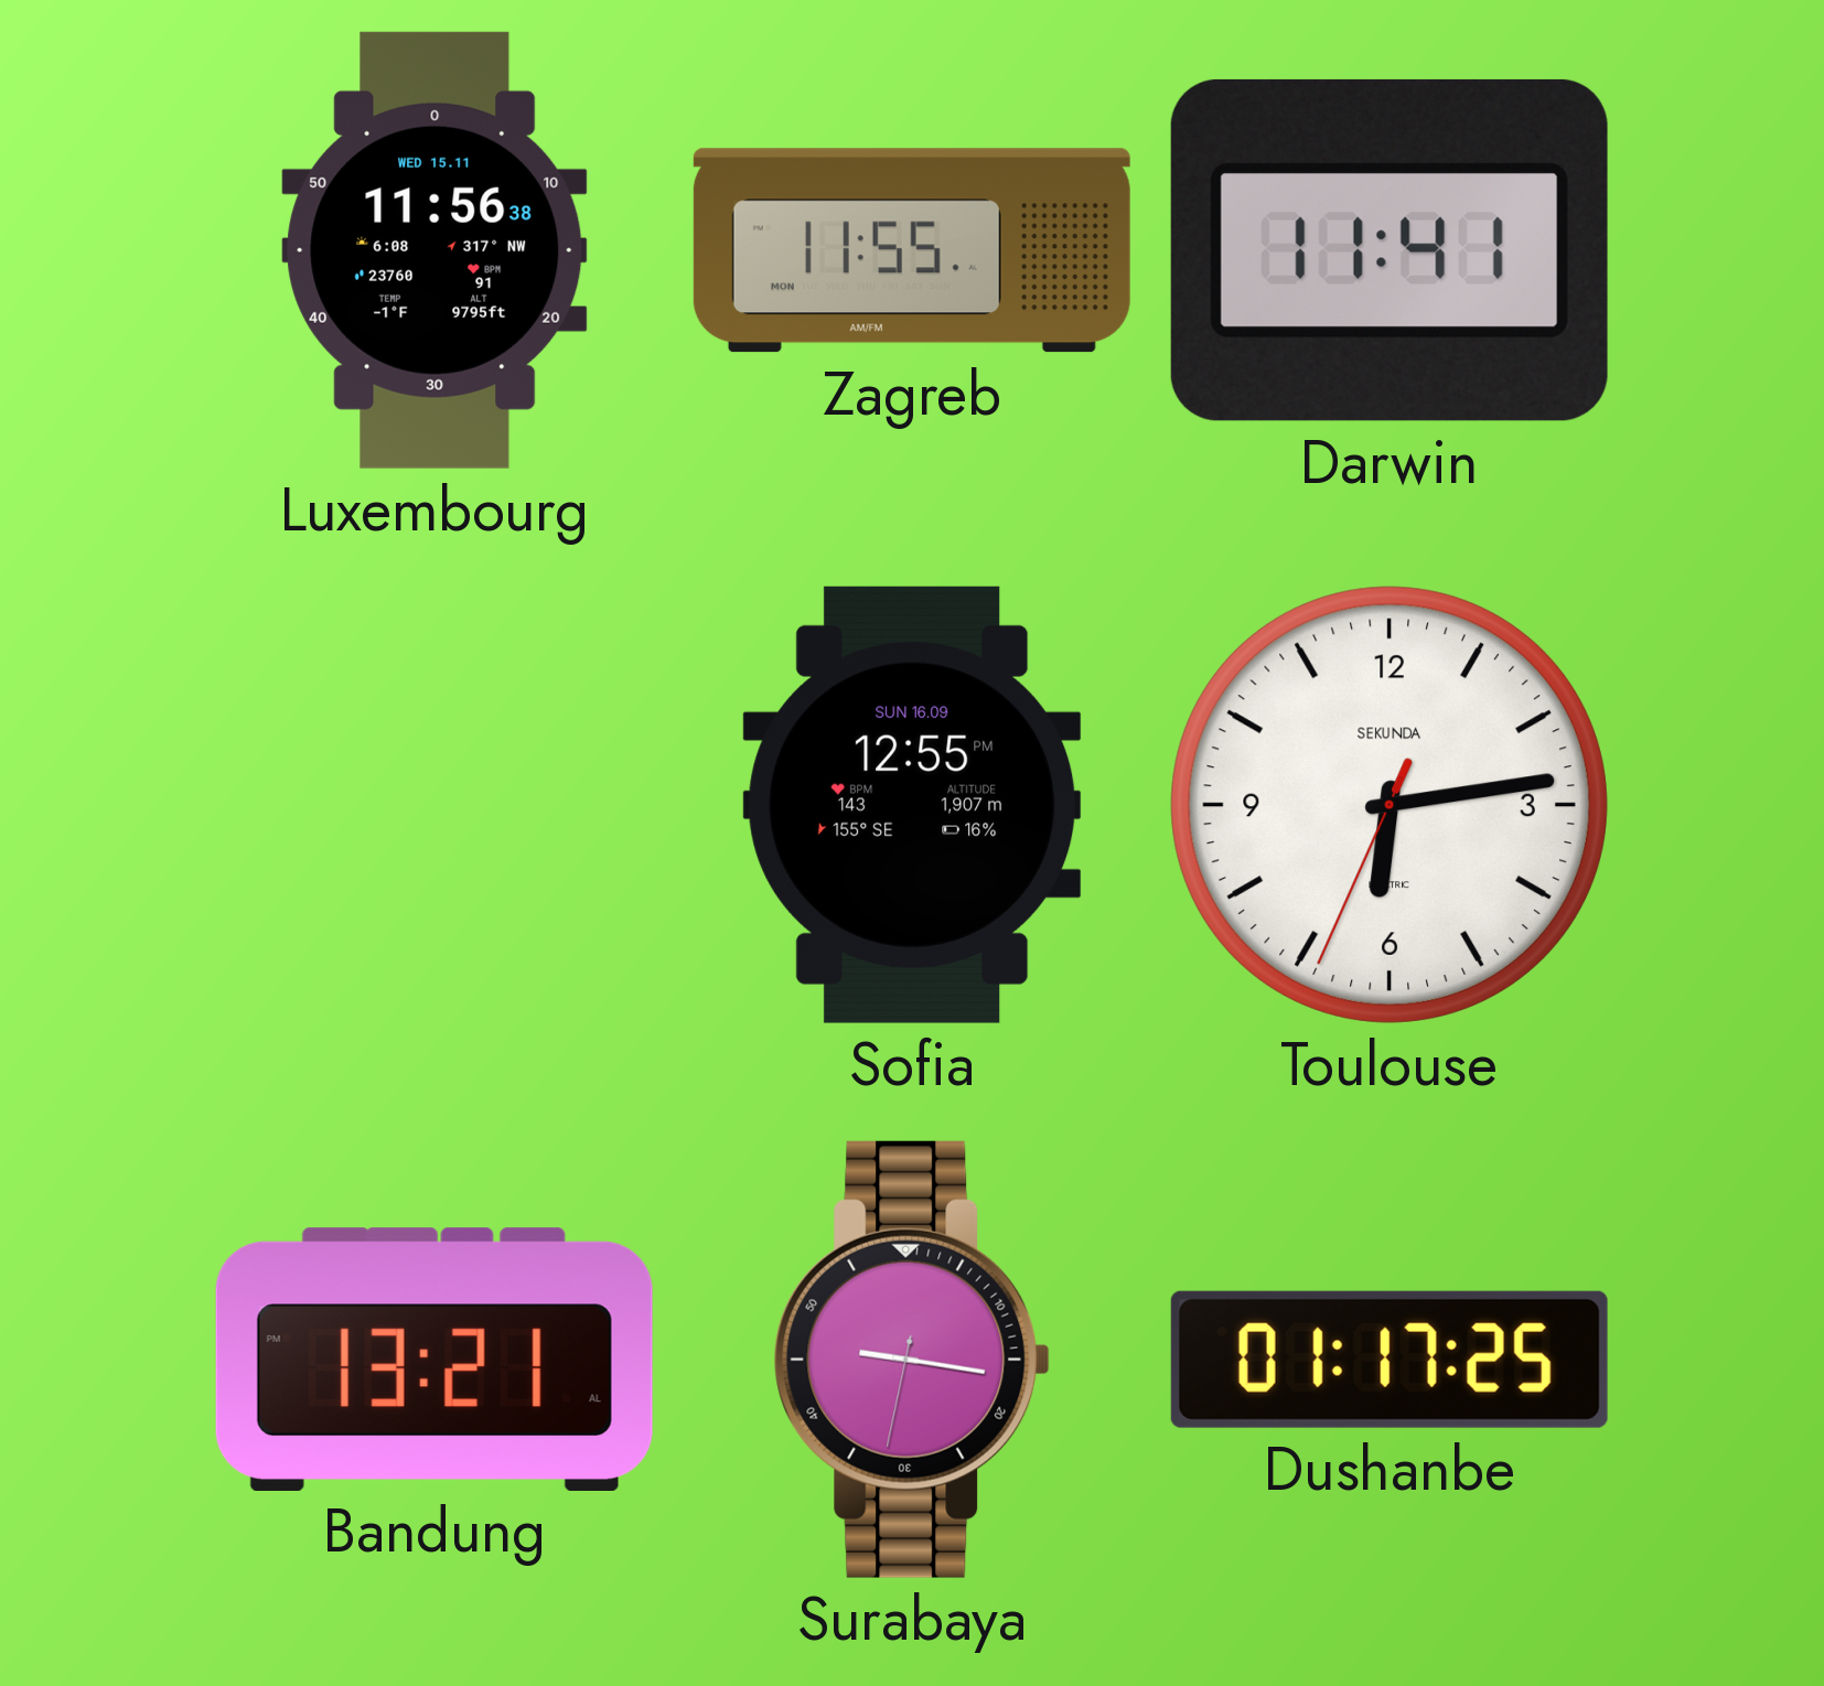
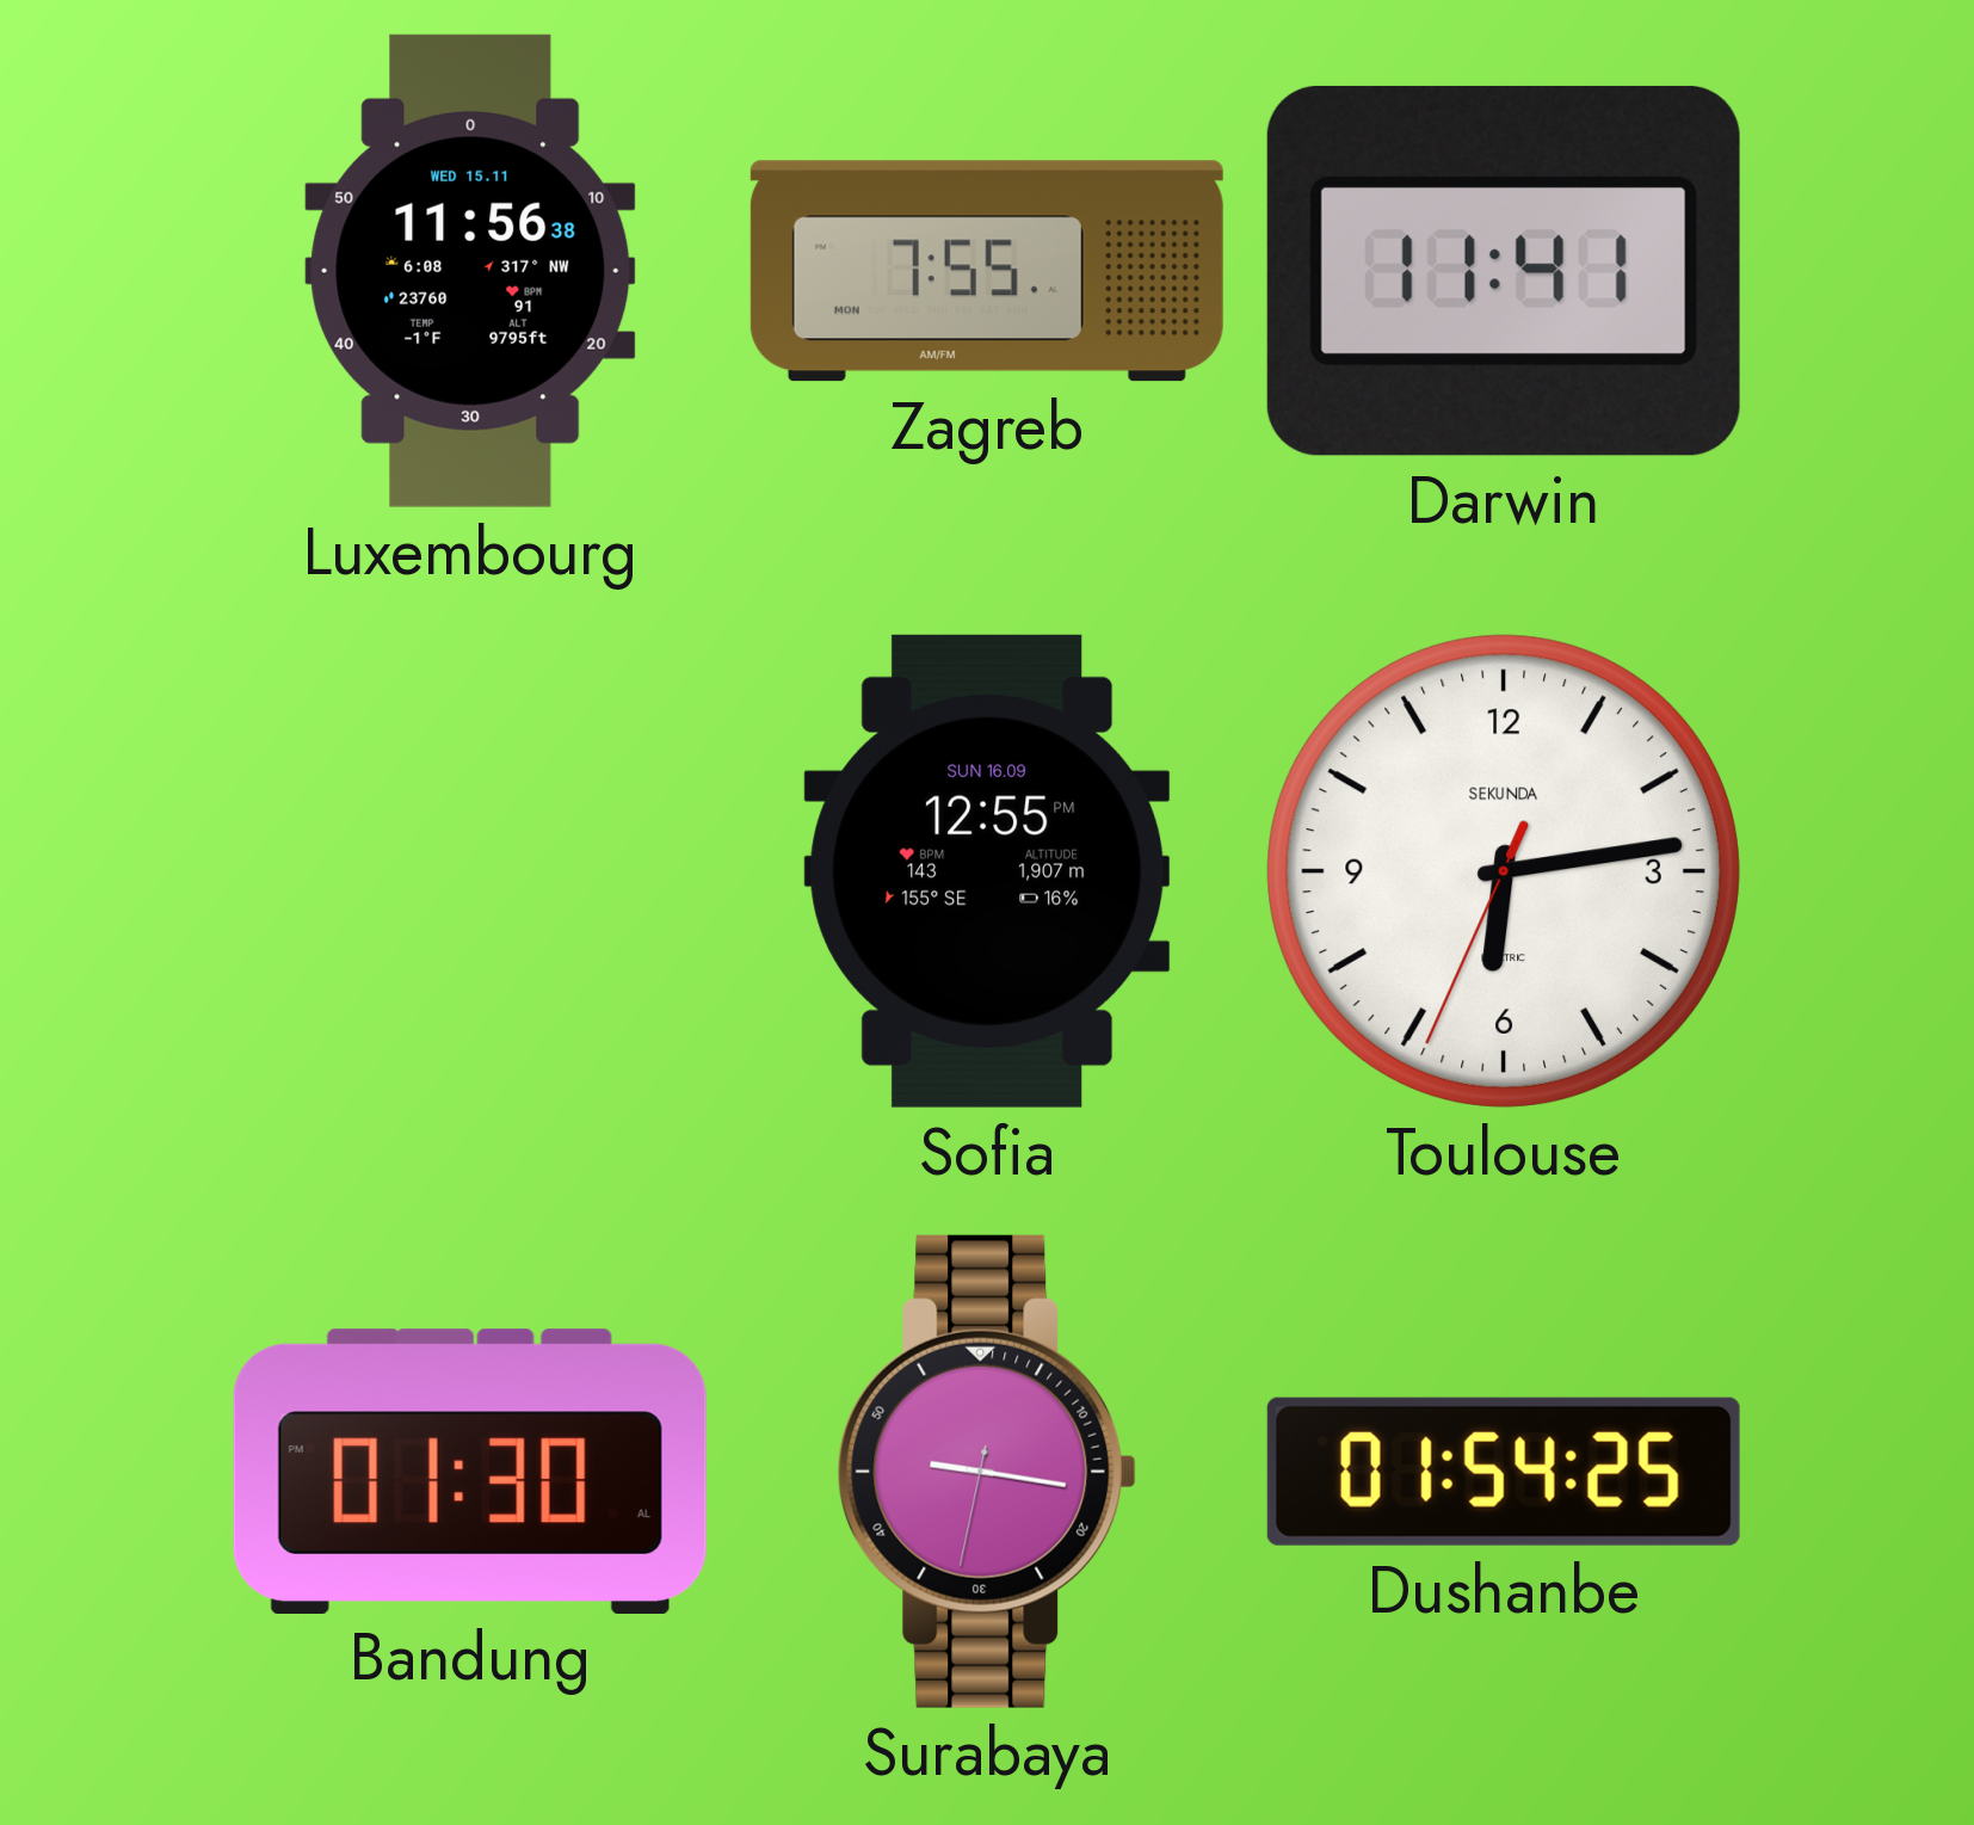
Zagreb: 11:55 -> 7:55 (987, 271)
Bandung: 13:21 -> 01:30 (470, 1471)
Dushanbe: 01:17 -> 01:54 (1504, 1472)
